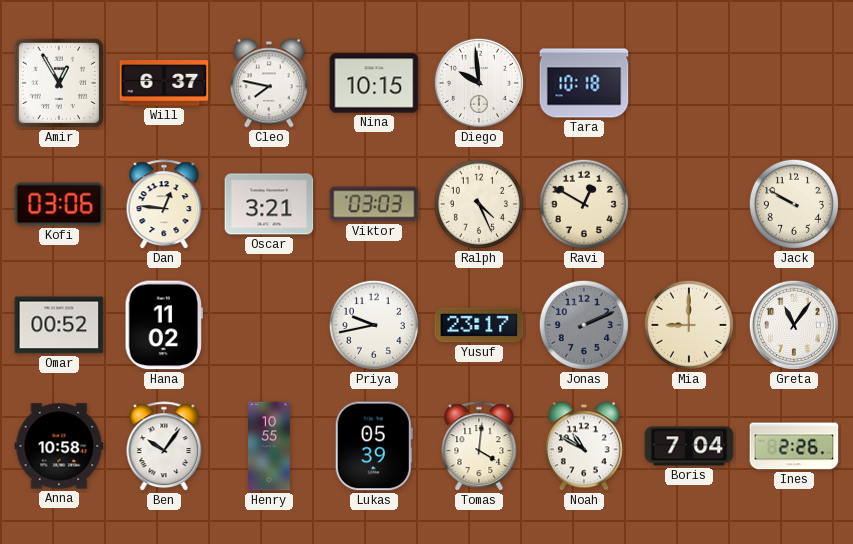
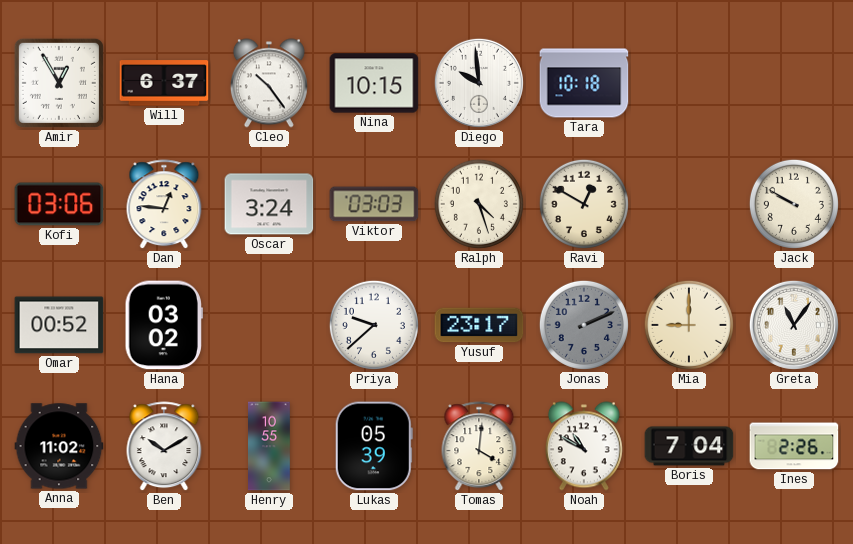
Cleo: 7:47 -> 10:24 (269, 83)
Oscar: 3:21 -> 3:24 (269, 204)
Ralph: 4:26 -> 4:27 (479, 204)
Hana: 11:02 -> 03:02 (164, 325)
Priya: 9:43 -> 9:38 (374, 325)
Anna: 10:58 -> 11:02 (59, 446)
Ben: 10:06 -> 10:10 (164, 447)
